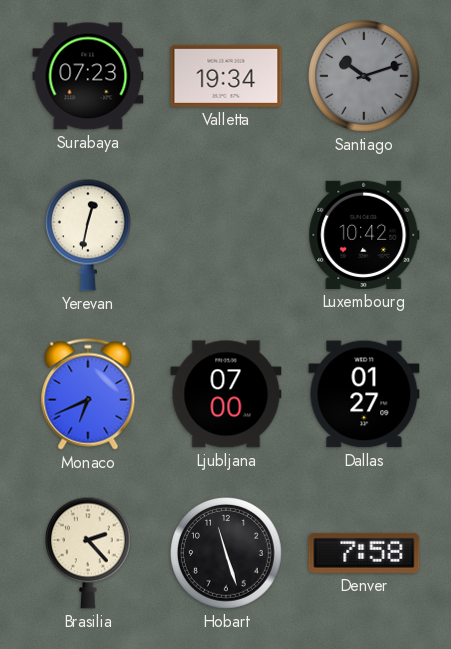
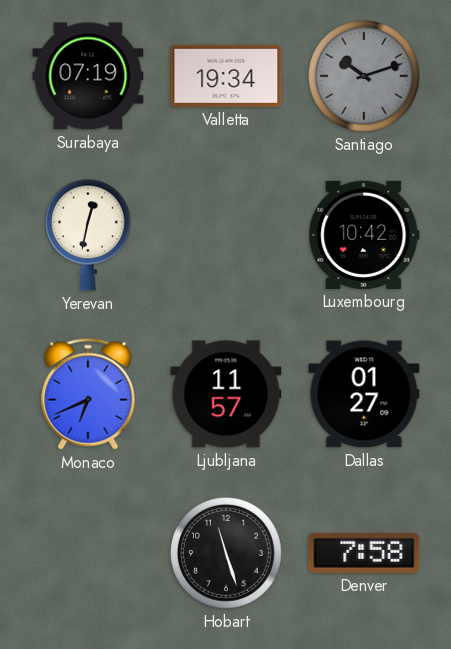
Surabaya: 07:23 -> 07:19 (88, 76)
Ljubljana: 07:00 -> 11:57 (226, 394)
Brasilia: 2:23 -> none (88, 553)
